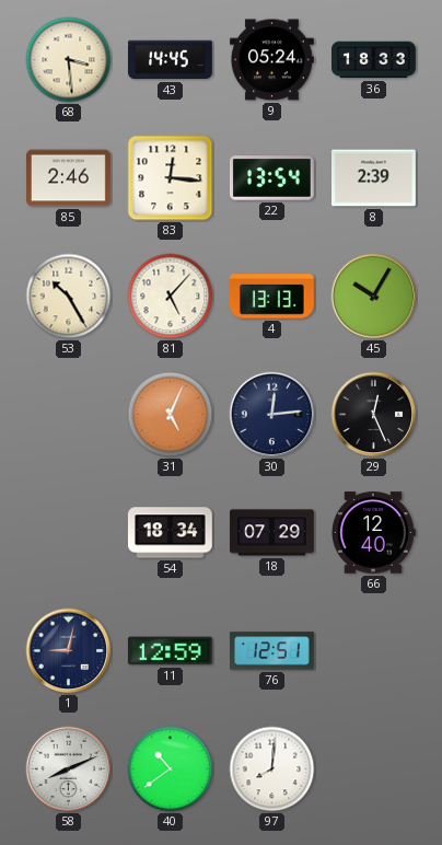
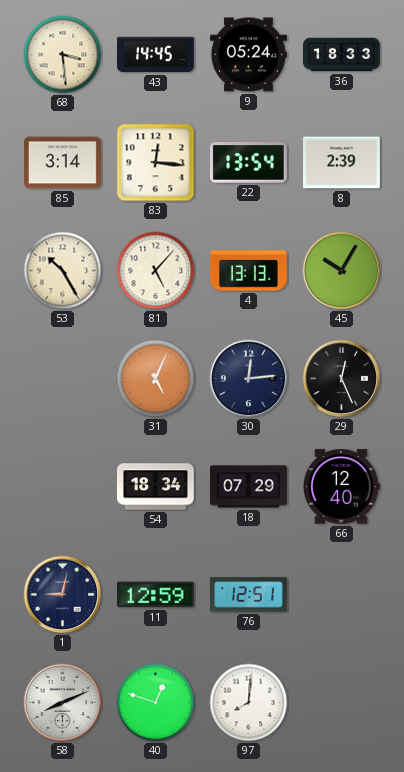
85: 2:46 -> 3:14 (63, 163)
40: 10:39 -> 12:48 (156, 703)
